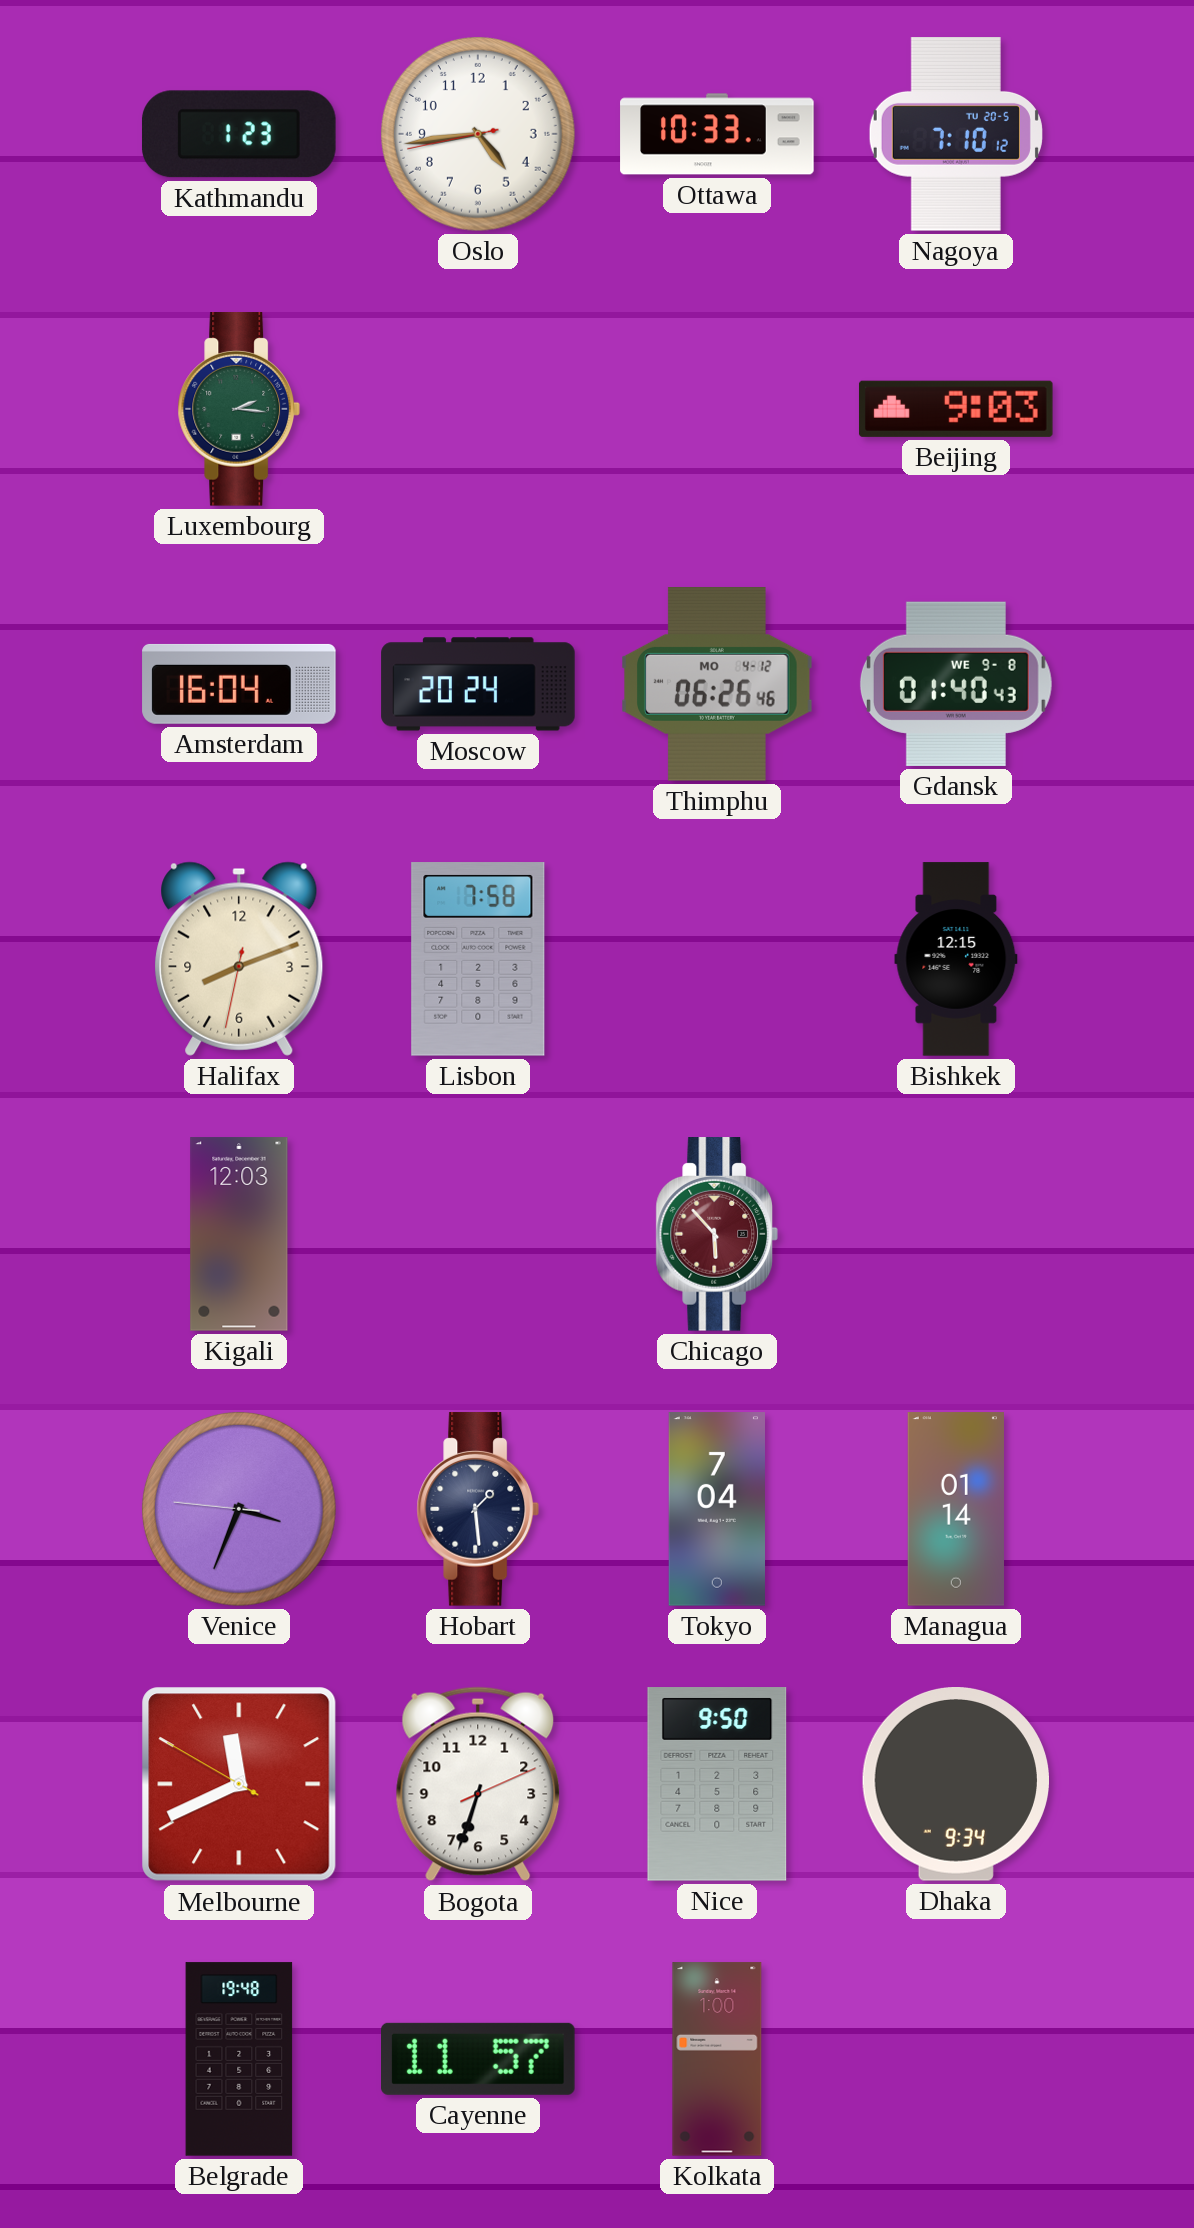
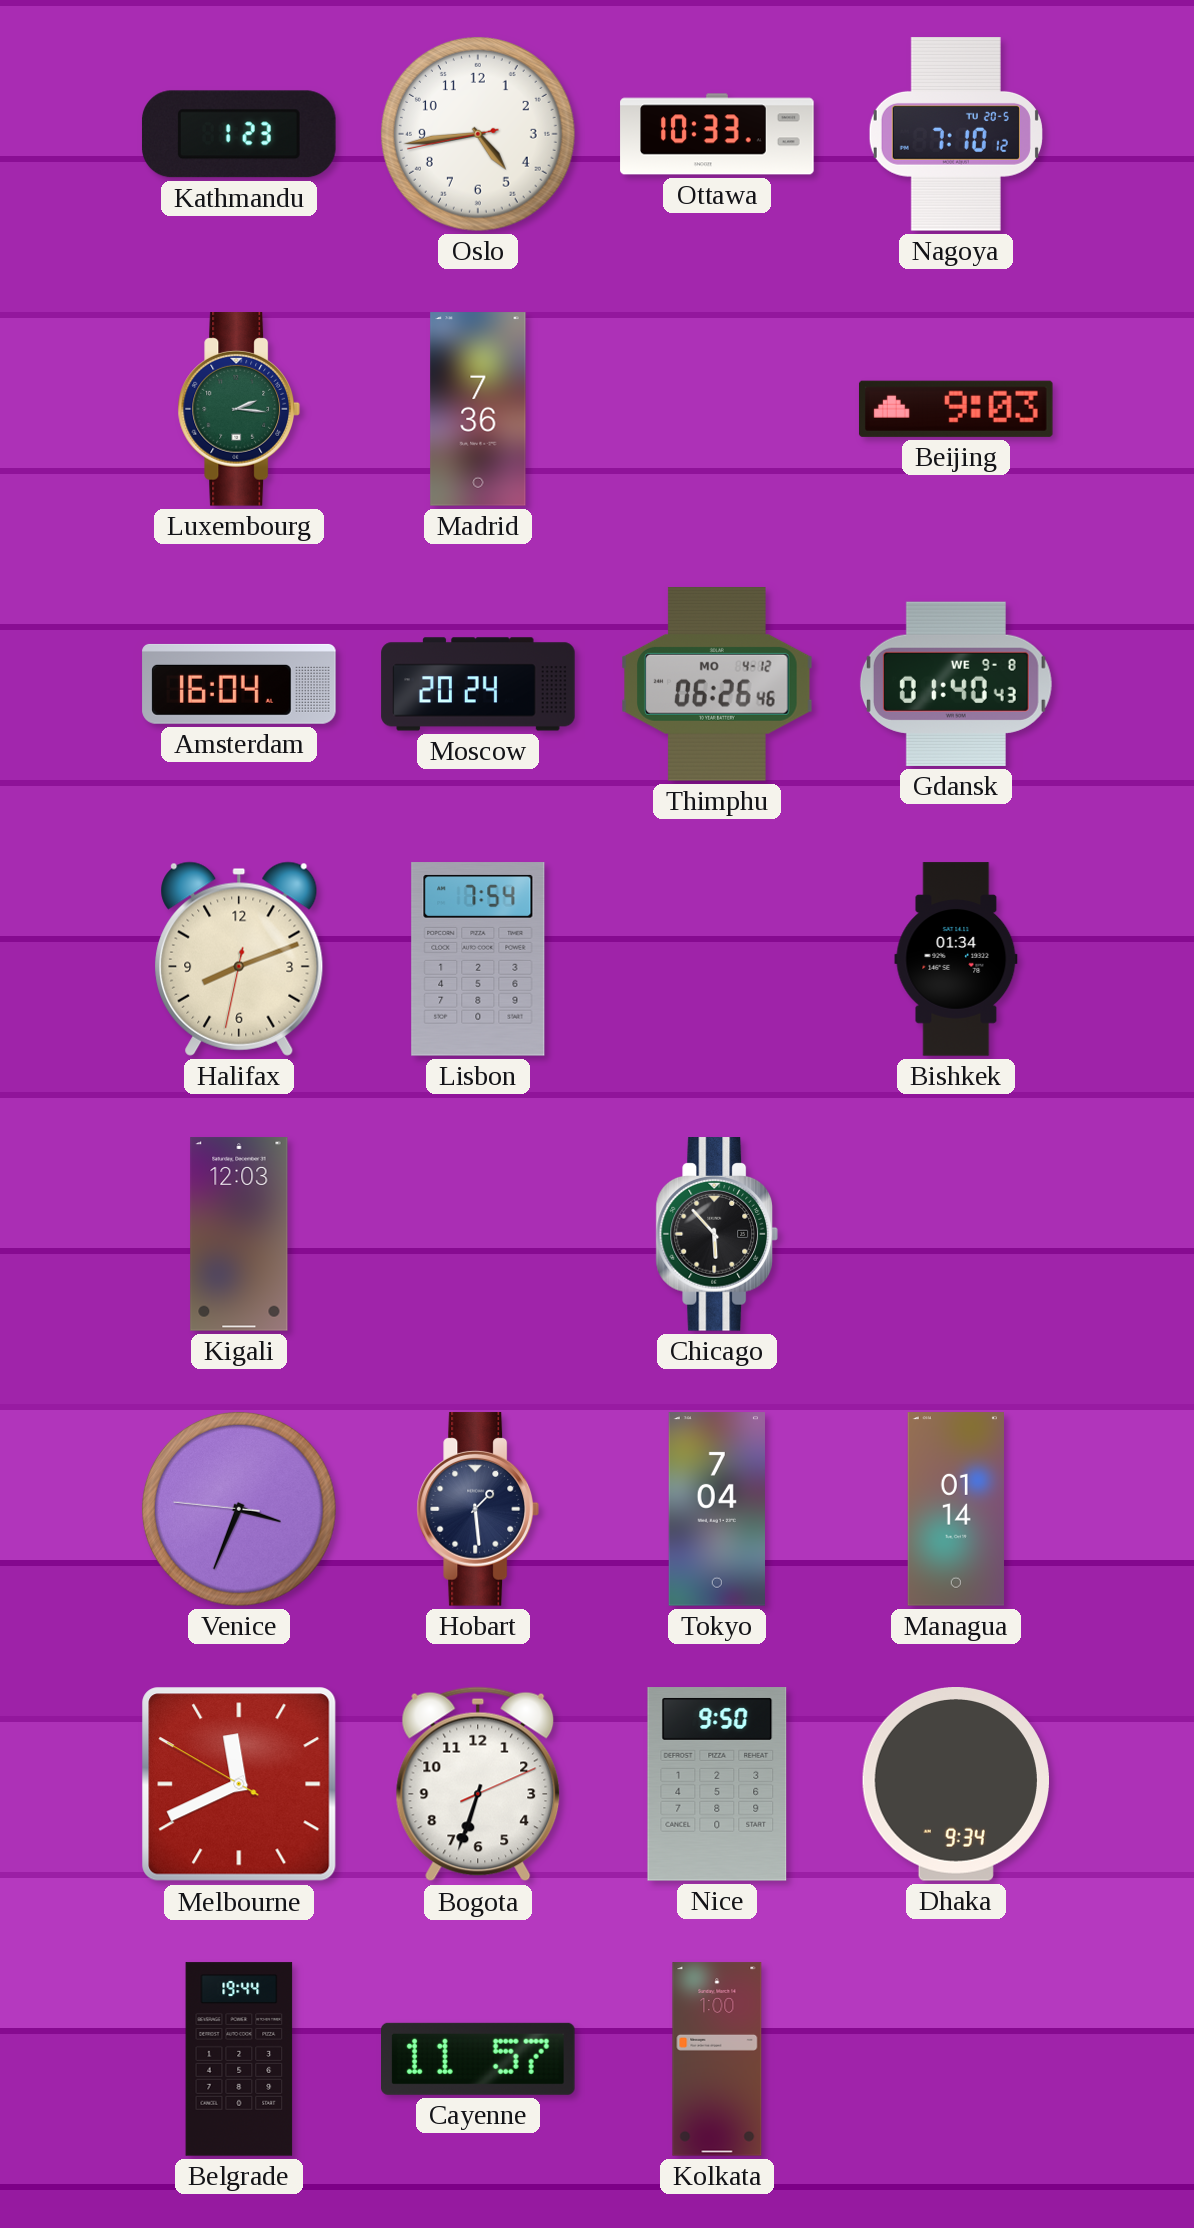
Madrid: none -> 7:36 (478, 409)
Lisbon: 7:58 -> 7:54 (478, 959)
Bishkek: 12:15 -> 01:34 (956, 959)
Chicago dial: burgundy -> black (717, 1234)
Belgrade: 19:48 -> 19:44 (239, 2059)
